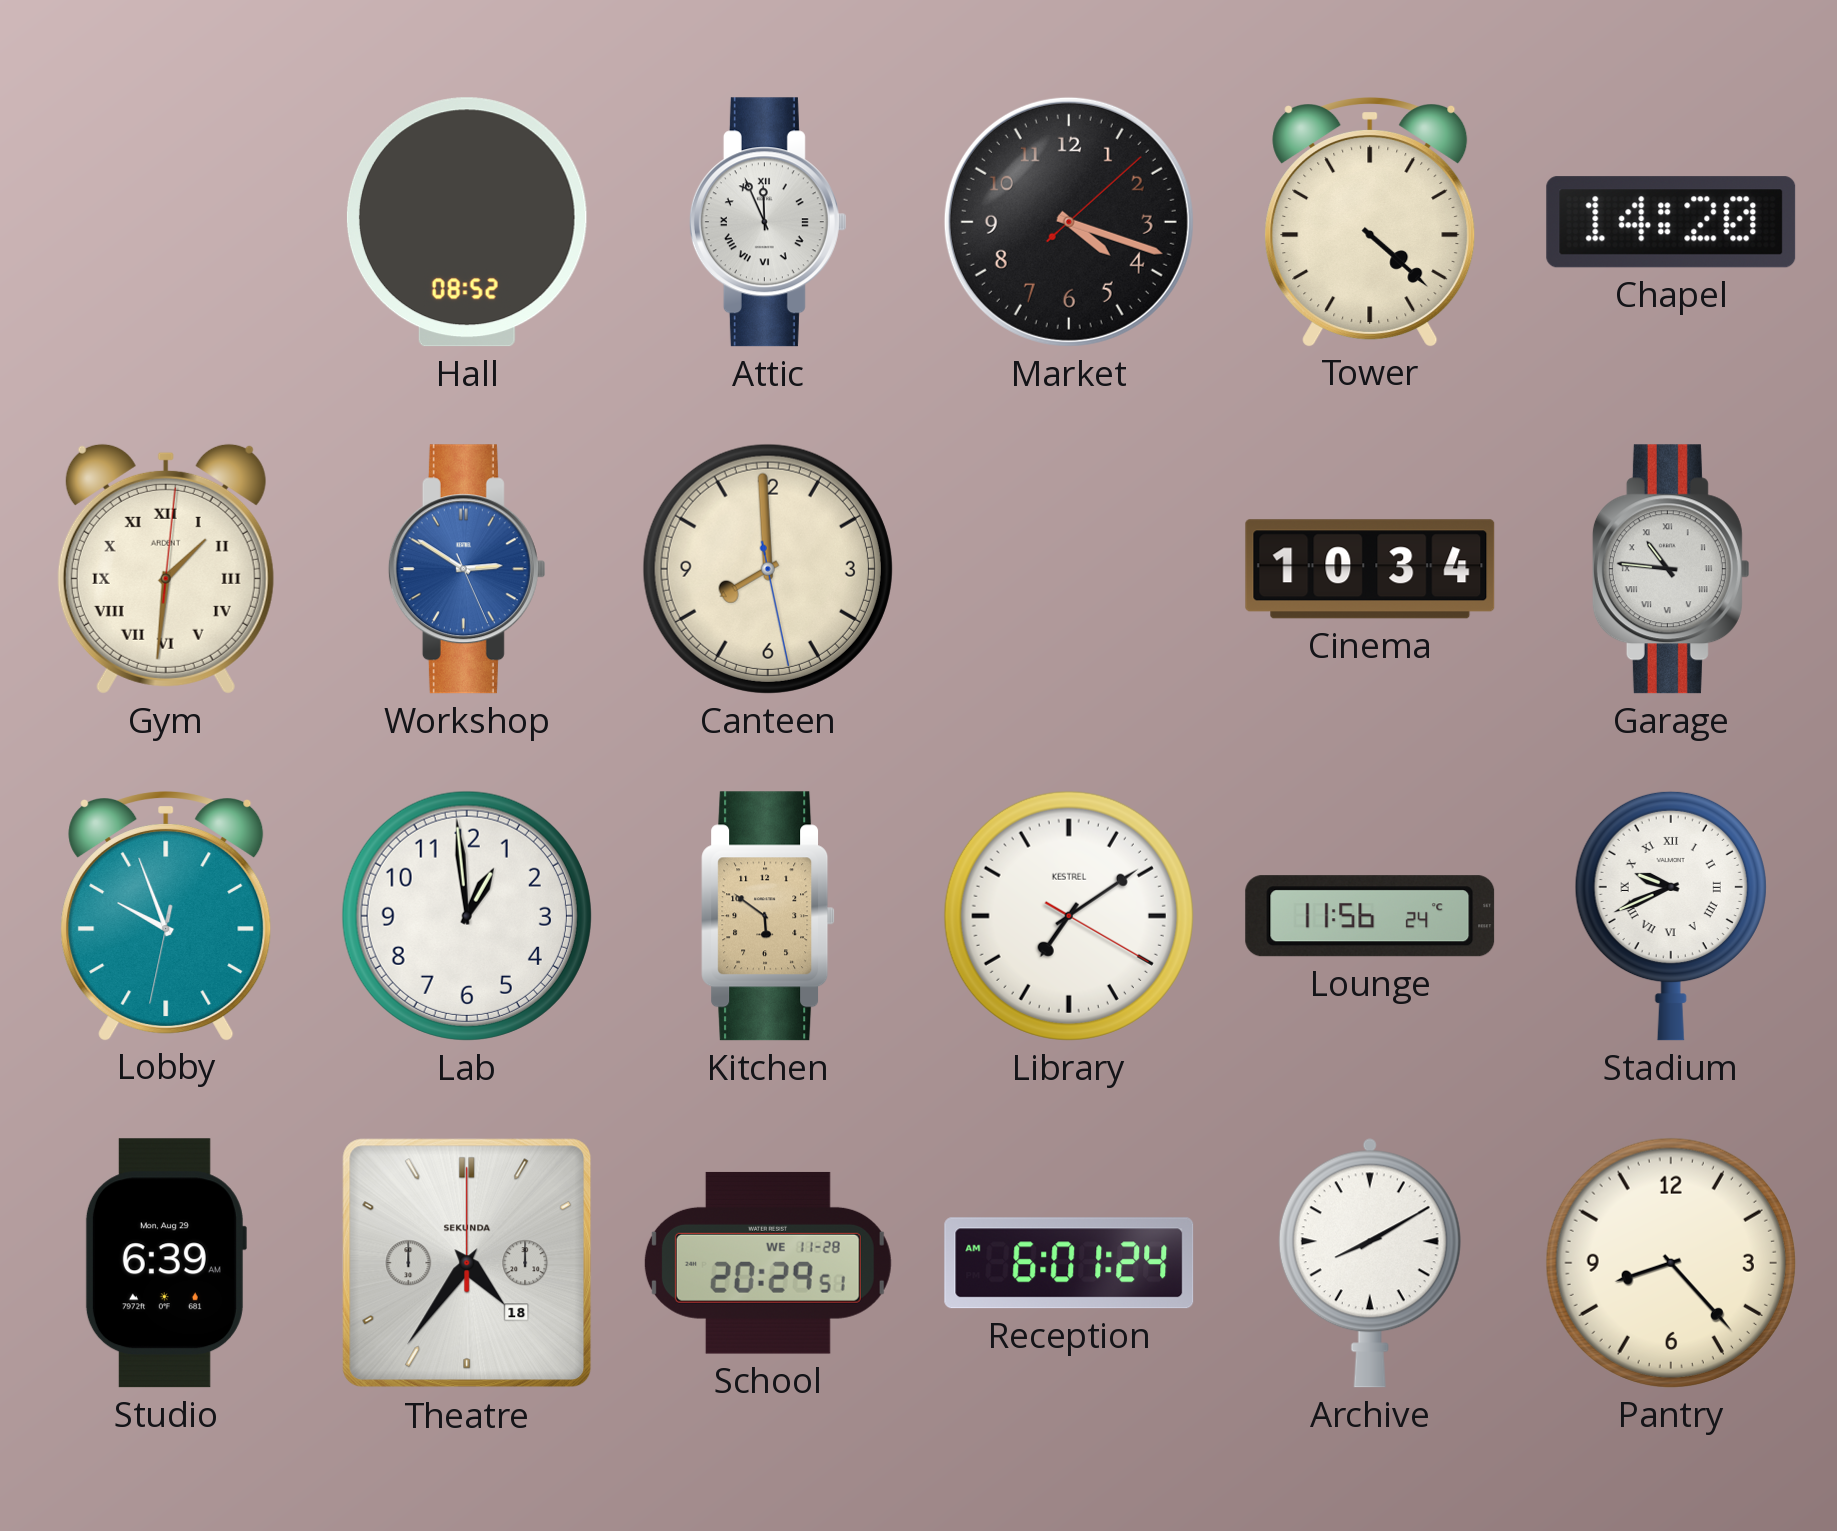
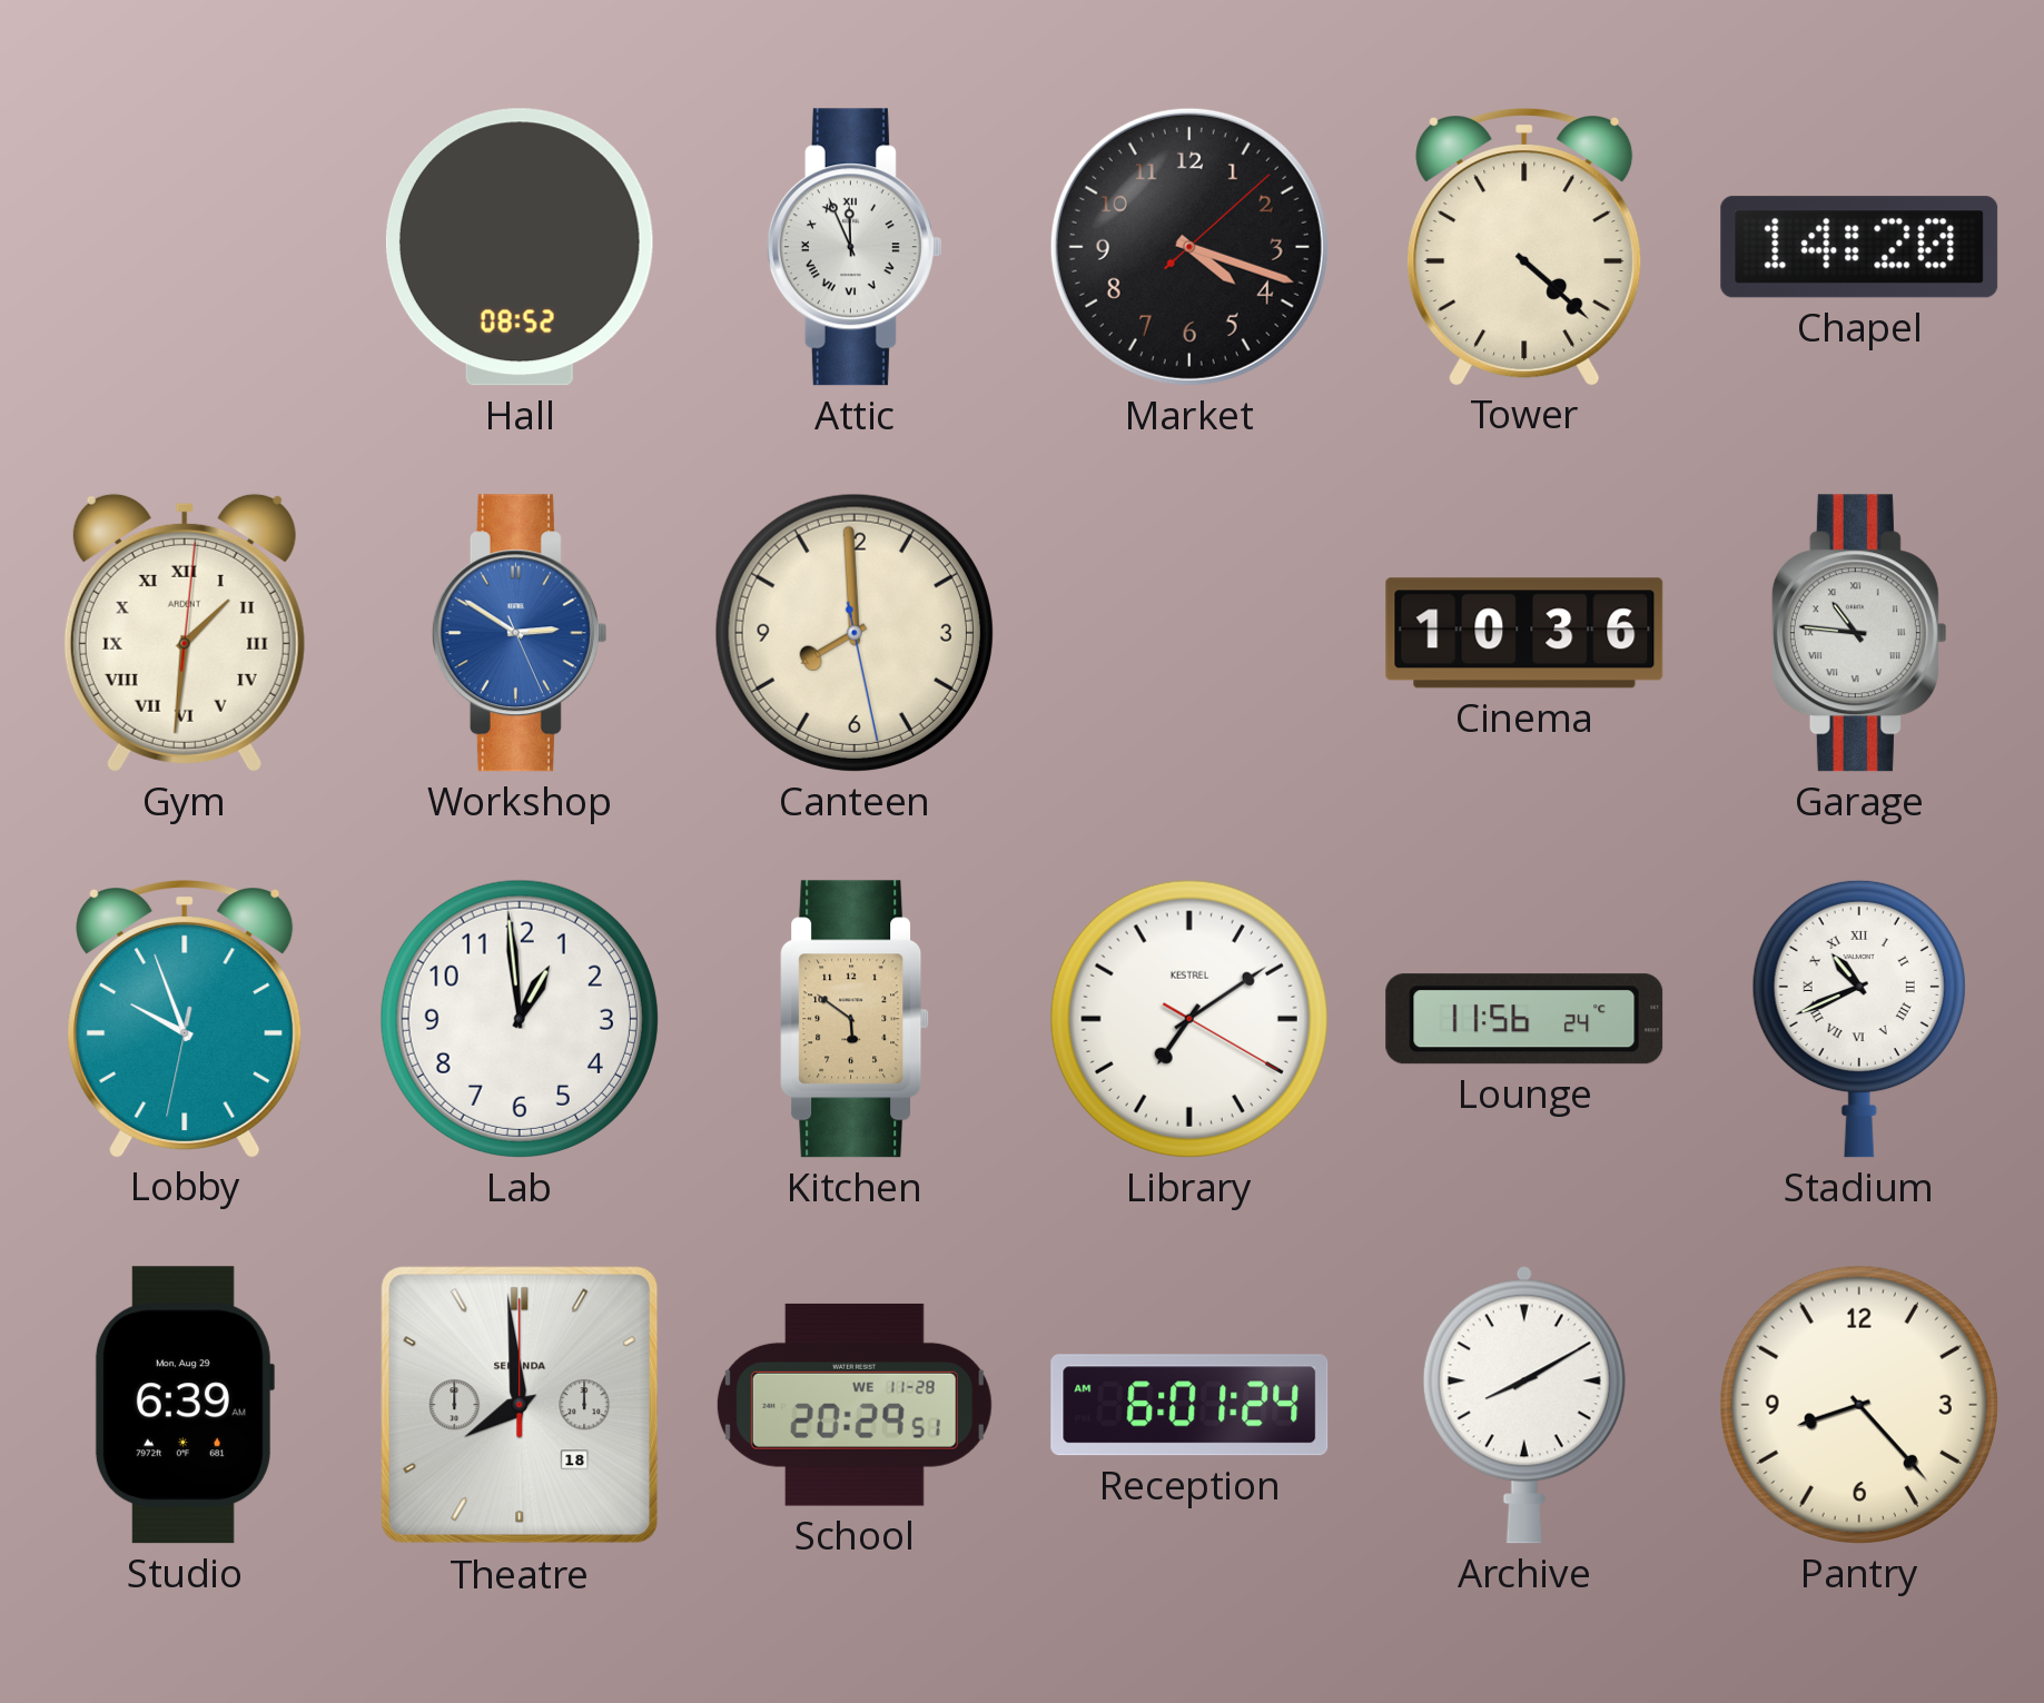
Cinema: 10:34 -> 10:36 (1524, 633)
Stadium: 9:41 -> 10:41 (1859, 1019)
Theatre: 4:36 -> 7:59 (520, 1405)
